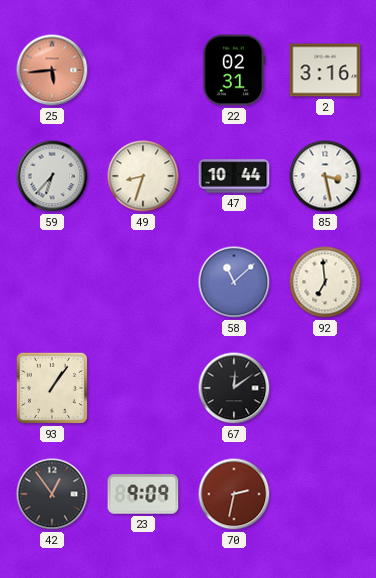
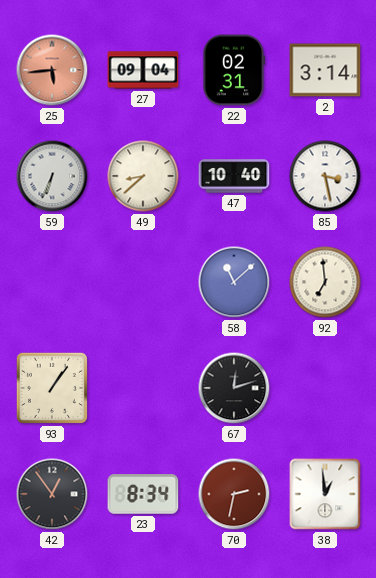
27: none -> 09:04 (143, 70)
2: 3:16 -> 3:14 (325, 70)
59: 6:37 -> 6:34 (52, 176)
49: 8:33 -> 8:38 (143, 176)
47: 10:44 -> 10:40 (234, 176)
67: 12:09 -> 12:12 (234, 388)
23: 9:09 -> 8:34 (143, 494)
38: none -> 12:59 (325, 494)
